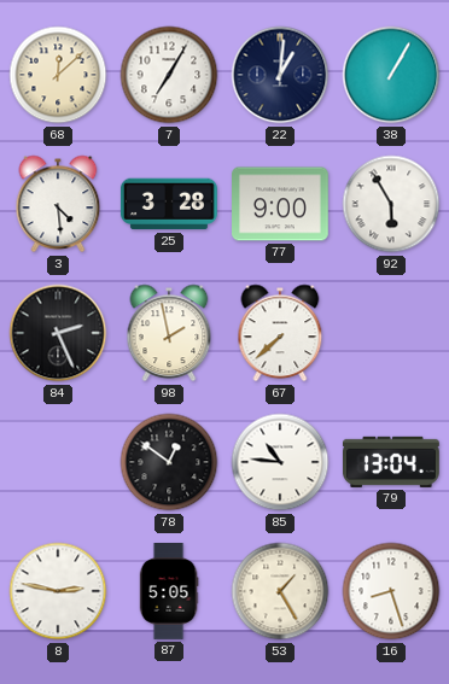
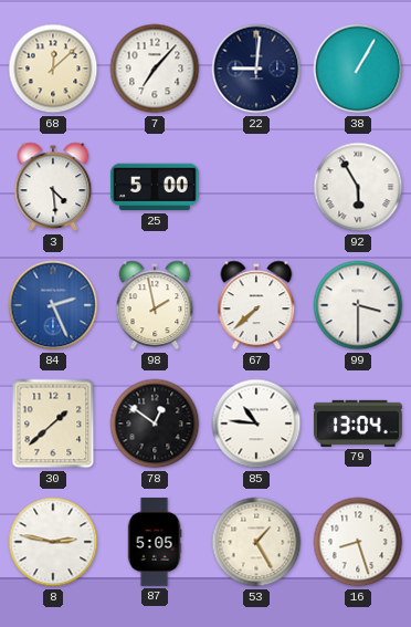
7: 7:05 -> 7:07 (155, 69)
22: 1:01 -> 9:01 (256, 69)
25: 3:28 -> 5:00 (155, 187)
77: 9:00 -> none (281, 204)
84 dial: black -> blue (53, 305)
99: none -> 3:30 (358, 305)
30: none -> 1:38 (53, 424)
